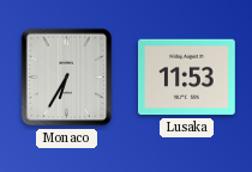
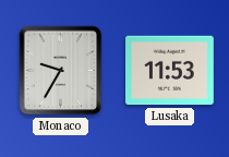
Monaco: 6:35 -> 9:35 (61, 71)
